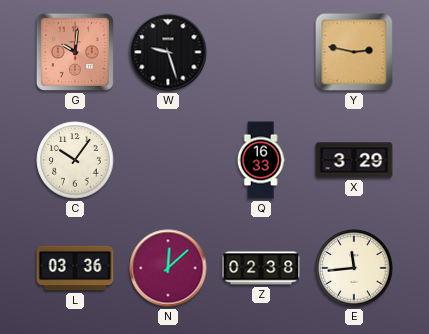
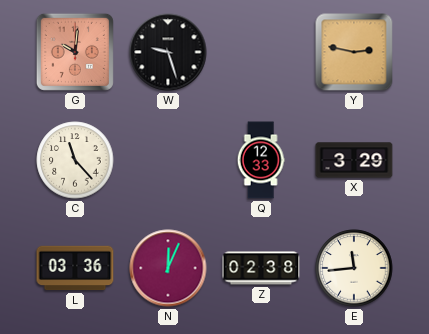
C: 10:06 -> 11:23 (75, 160)
Q: 16:33 -> 12:33 (261, 160)
N: 12:08 -> 12:04 (168, 268)
